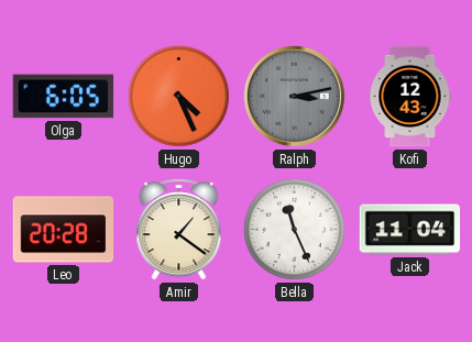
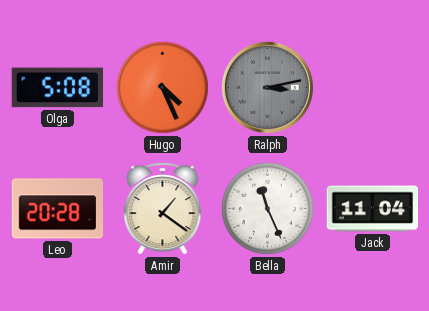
Olga: 6:05 -> 5:08 (58, 88)
Kofi: 12:43 -> none (410, 97)
